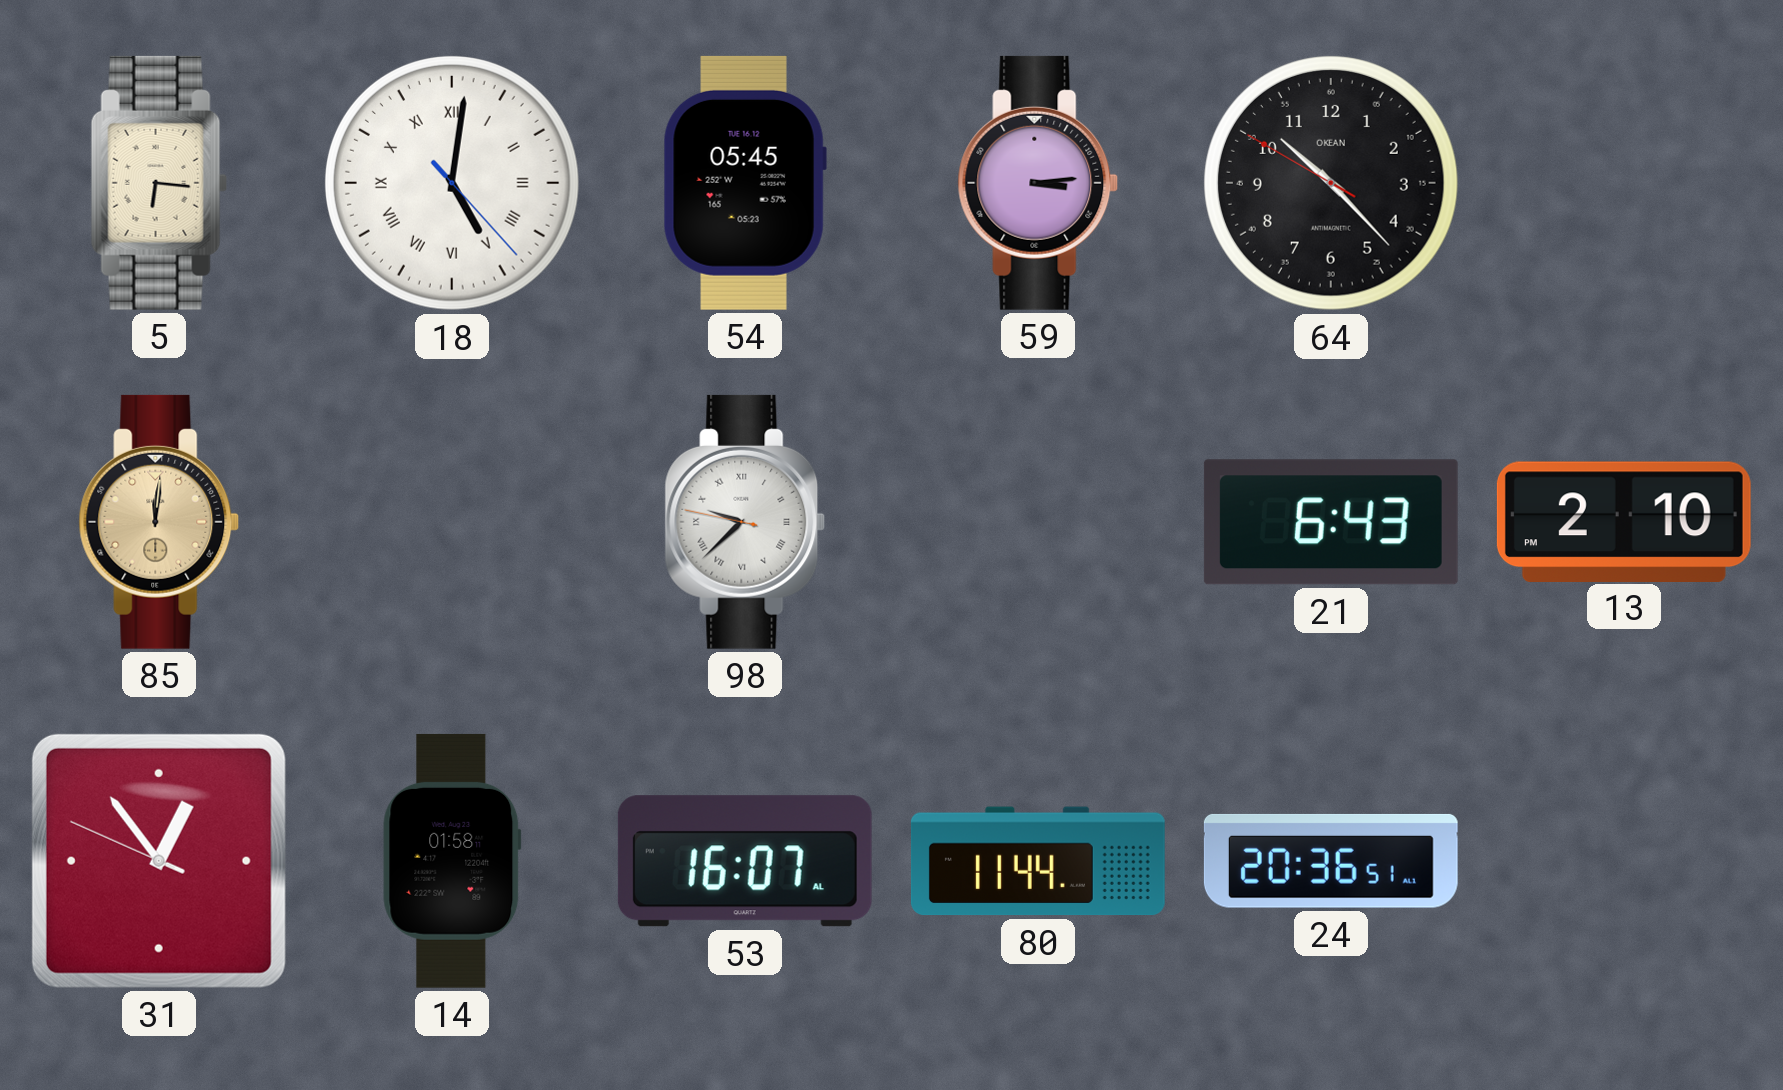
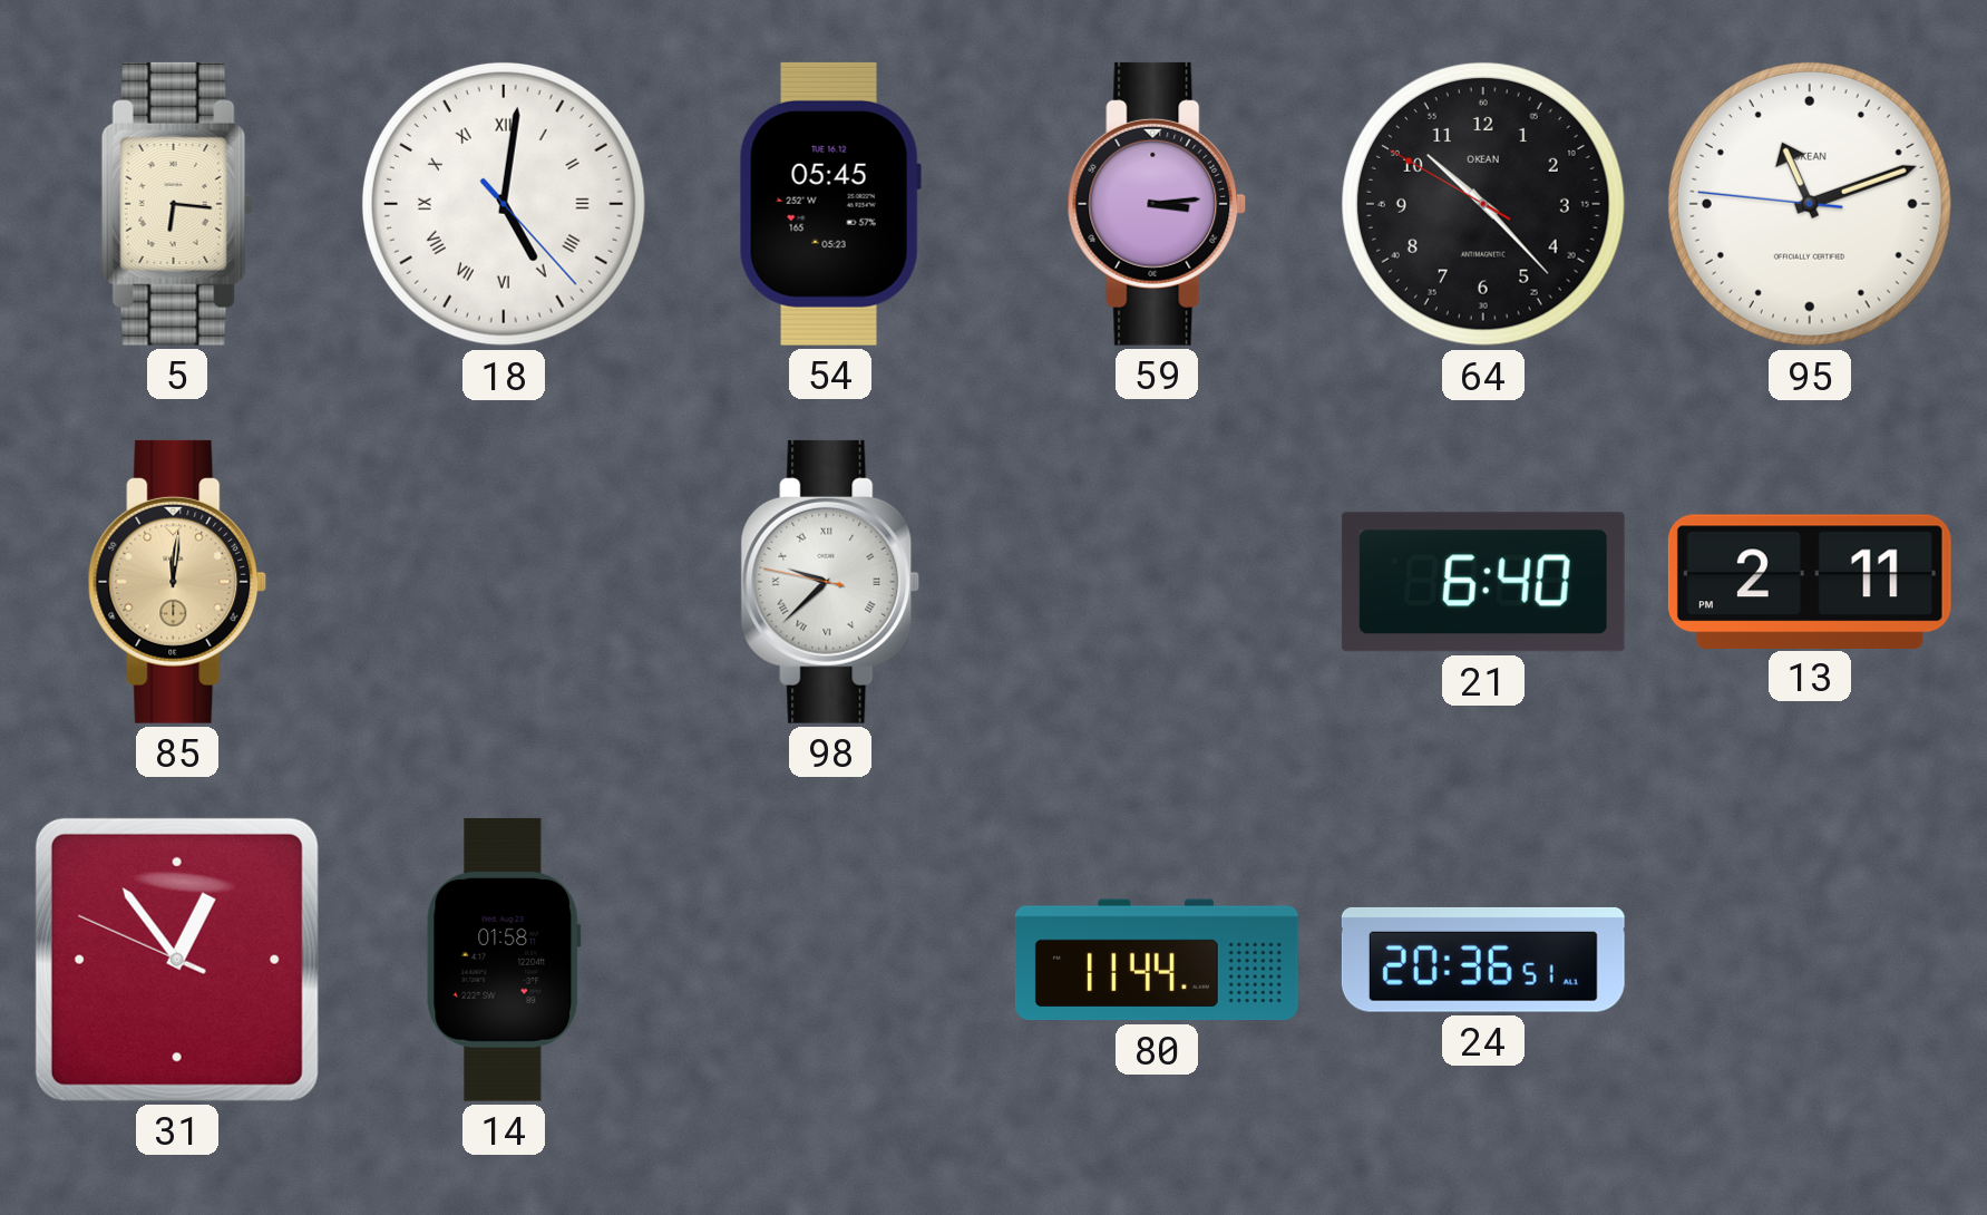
95: none -> 11:11 (1810, 204)
21: 6:43 -> 6:40 (1483, 582)
13: 2:10 -> 2:11 (1810, 581)
53: 16:07 -> none (745, 861)
